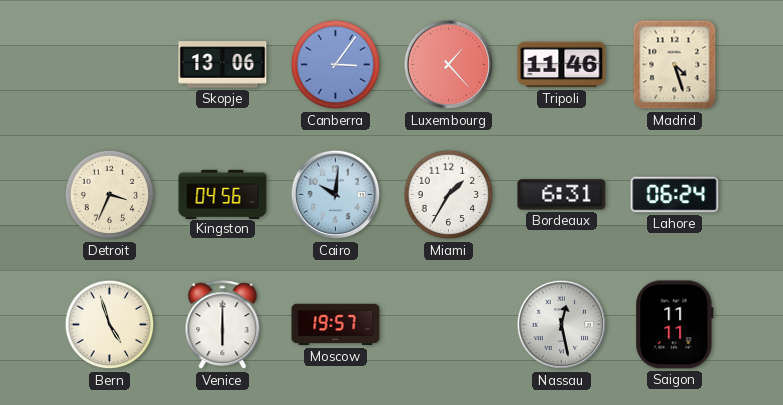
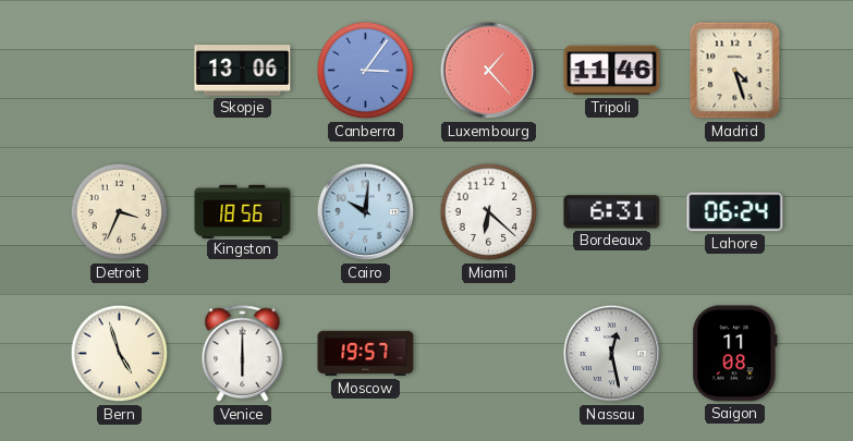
Kingston: 04:56 -> 18:56 (243, 211)
Miami: 1:35 -> 6:22 (489, 212)
Saigon: 11:11 -> 11:08 (735, 354)
